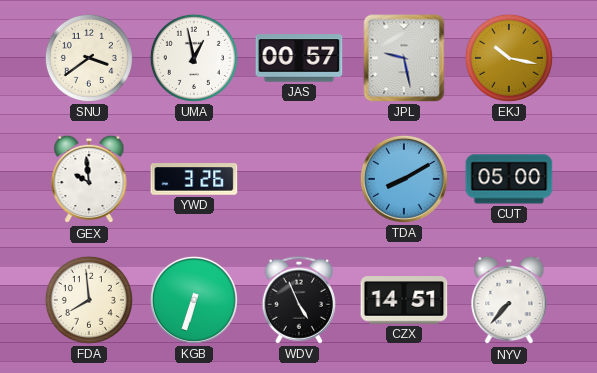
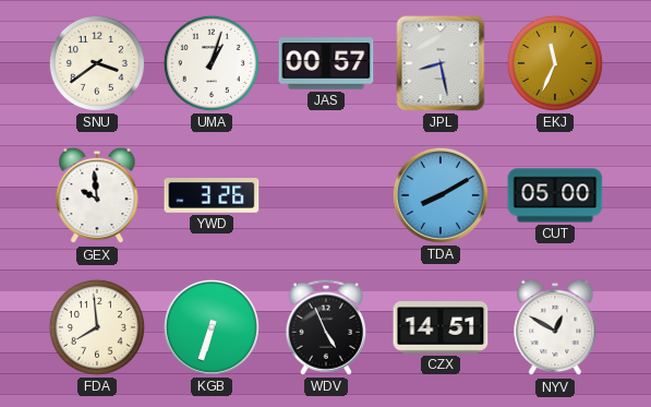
UMA: 12:58 -> 1:03 (212, 63)
JPL: 9:28 -> 8:28 (441, 63)
EKJ: 10:17 -> 11:34 (555, 63)
NYV: 7:37 -> 12:50 (555, 327)
